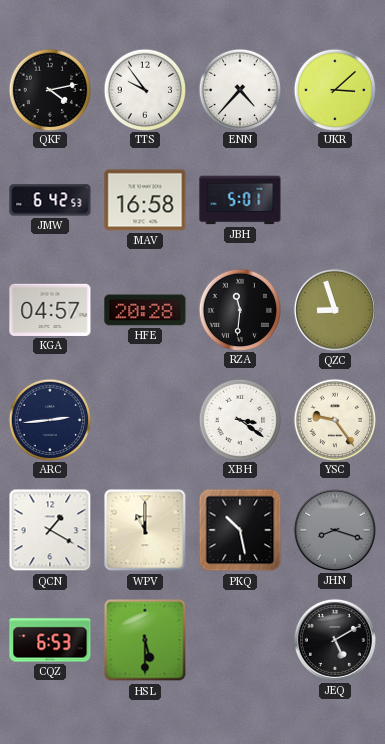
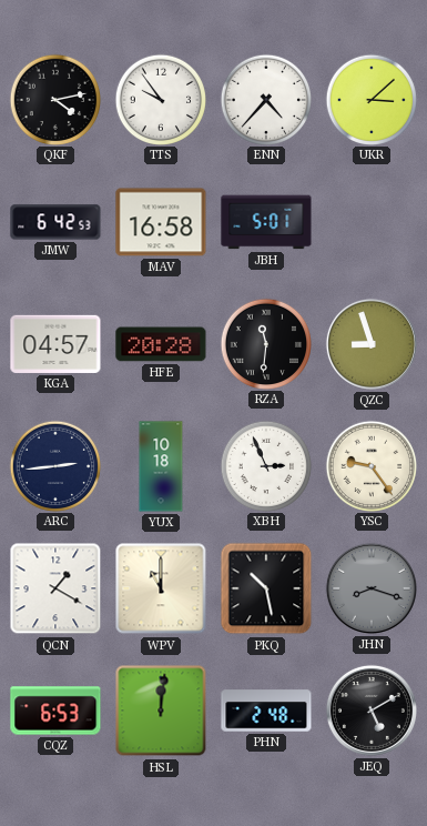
YUX: none -> 10:18 (161, 466)
XBH: 3:21 -> 2:56 (265, 465)
HSL: 5:30 -> 12:01 (161, 711)
PHN: none -> 2:48 (266, 711)
